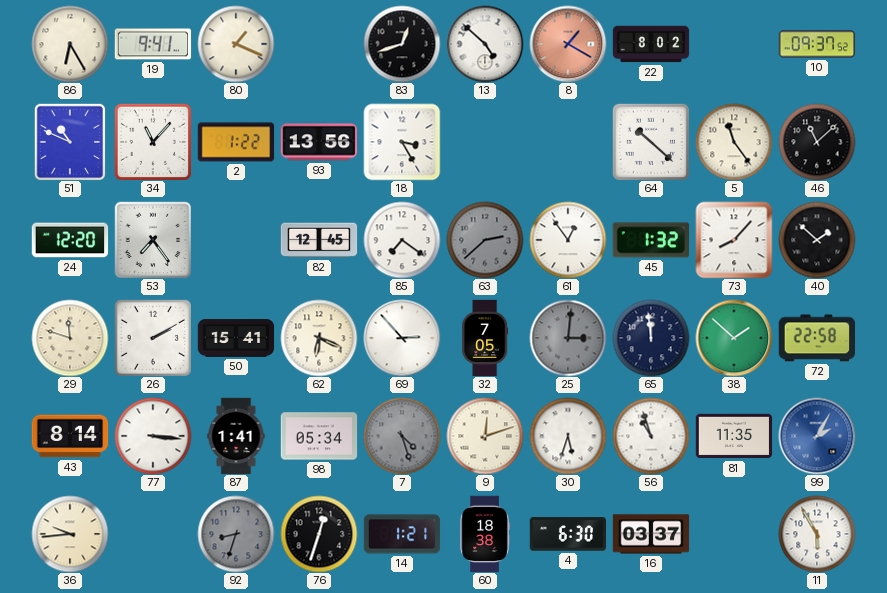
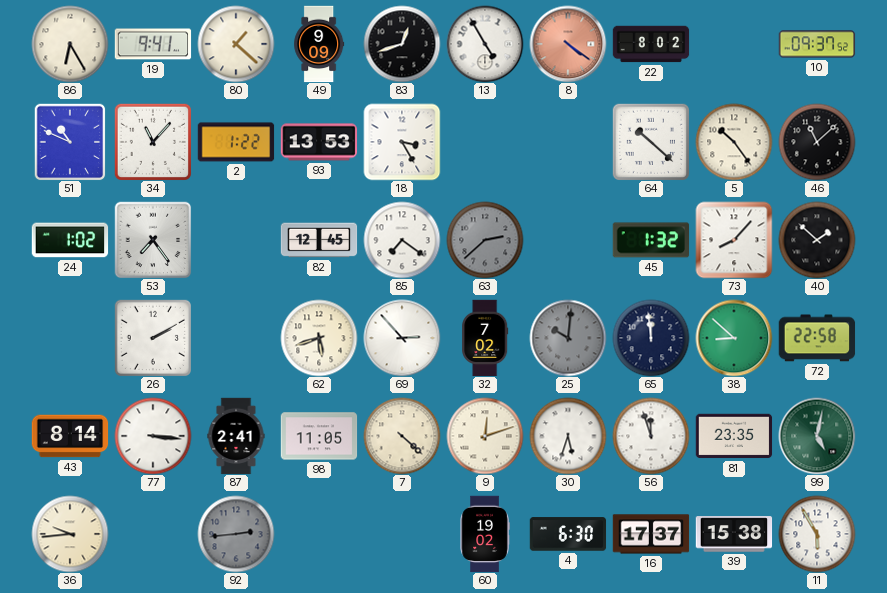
80: 1:19 -> 1:22 (236, 44)
49: none -> 9:09 (319, 44)
13: 4:52 -> 4:55 (485, 44)
8: 1:20 -> 4:21 (568, 44)
93: 13:56 -> 13:53 (319, 142)
5: 11:24 -> 10:24 (734, 142)
24: 12:20 -> 1:02 (70, 240)
61: 12:54 -> none (568, 240)
29: 11:48 -> none (70, 338)
50: 15:41 -> none (236, 338)
62: 6:19 -> 5:42 (319, 338)
32: 7:05 -> 7:02 (485, 338)
25: 3:01 -> 10:01 (568, 338)
38: 1:52 -> 8:52 (734, 338)
87: 1:41 -> 2:41 (236, 436)
98: 05:34 -> 11:05 (319, 436)
7: 4:27 -> 4:22 (402, 436)
7 dial: grey -> cream (402, 436)
56: 10:57 -> 11:57 (651, 436)
81: 11:35 -> 23:35 (734, 436)
99: 2:05 -> 5:02 (817, 436)
99 dial: blue -> green (817, 436)
92: 8:33 -> 2:44 (236, 534)
76: 12:33 -> none (319, 534)
14: 1:21 -> none (402, 534)
60: 18:38 -> 19:02 (485, 534)
16: 03:37 -> 17:37 (651, 534)
39: none -> 15:38 (734, 534)
